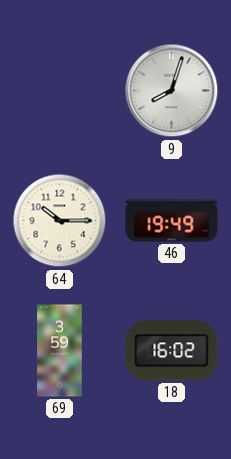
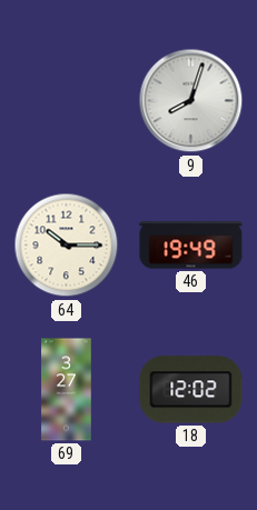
69: 3:59 -> 3:27 (67, 390)
18: 16:02 -> 12:02 (191, 390)
